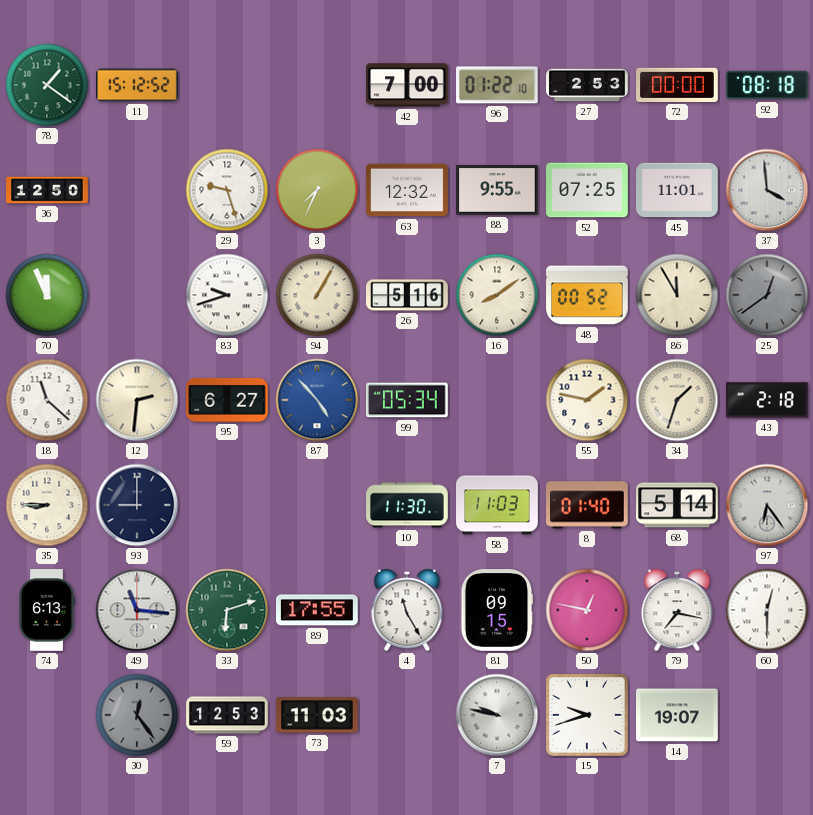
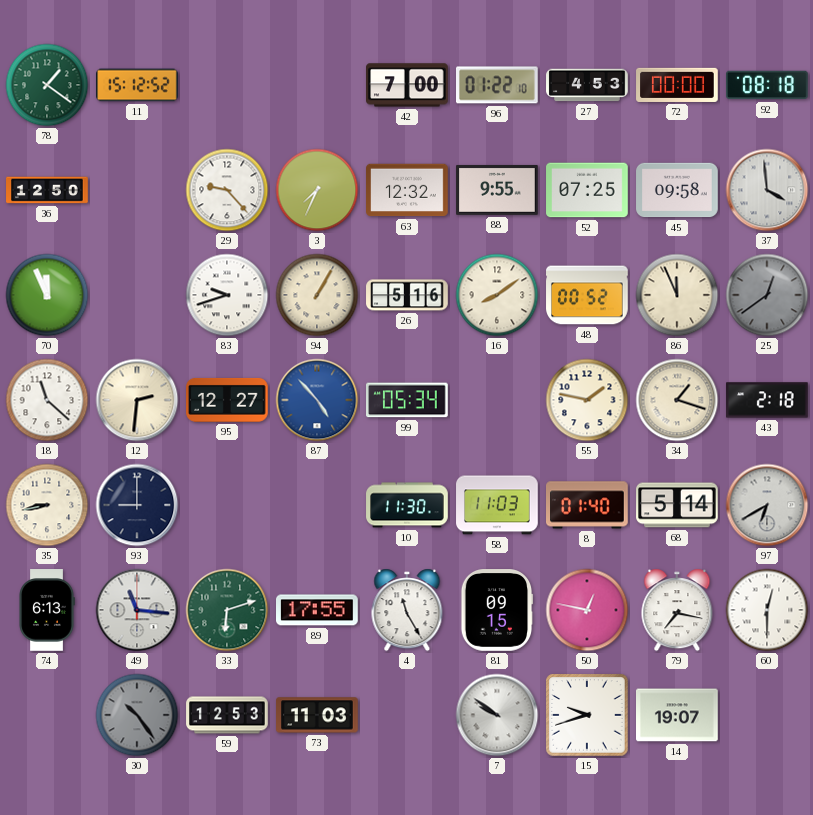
27: 2:53 -> 4:53 (587, 85)
29: 9:27 -> 9:23 (227, 190)
45: 11:01 -> 09:58 (677, 190)
86: 11:55 -> 11:56 (677, 295)
95: 6:27 -> 12:27 (227, 400)
34: 1:33 -> 1:18 (677, 400)
35: 8:45 -> 8:43 (47, 505)
97: 6:24 -> 6:40 (767, 505)
30: 12:24 -> 10:24 (137, 715)
7: 9:47 -> 9:51 (497, 715)
